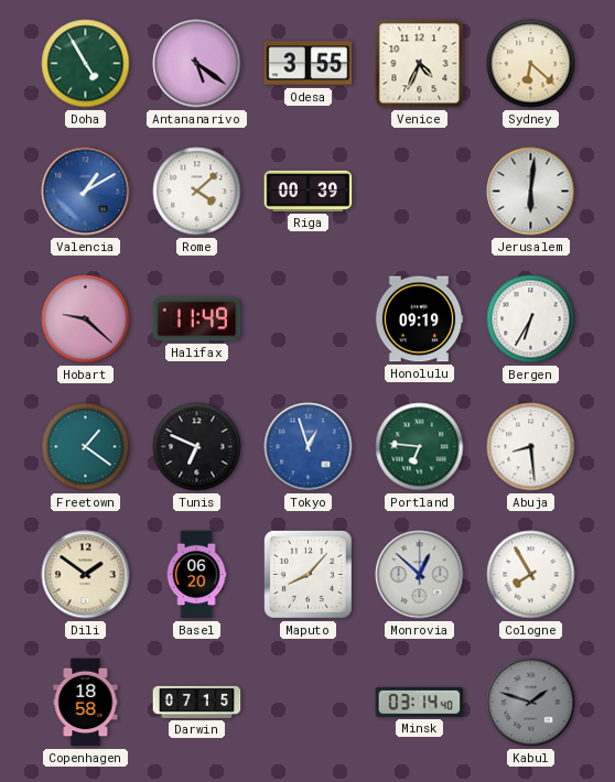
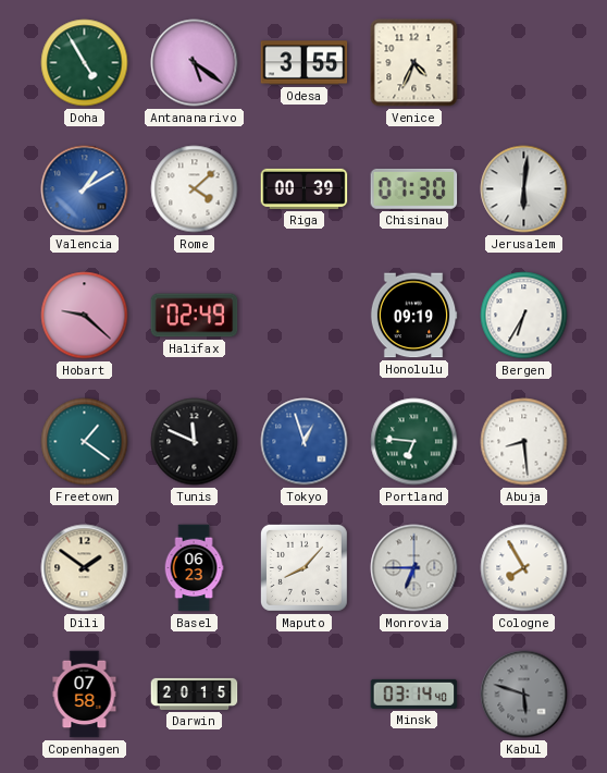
Sydney: 6:22 -> none (531, 64)
Chisinau: none -> 07:30 (414, 188)
Halifax: 11:49 -> 02:49 (195, 316)
Tunis: 6:49 -> 11:49 (195, 442)
Basel: 06:20 -> 06:23 (194, 568)
Monrovia: 12:52 -> 6:45 (414, 568)
Copenhagen: 18:58 -> 07:58 (85, 695)
Darwin: 07:15 -> 20:15 (195, 694)
Kabul: 1:48 -> 5:48 (524, 695)
